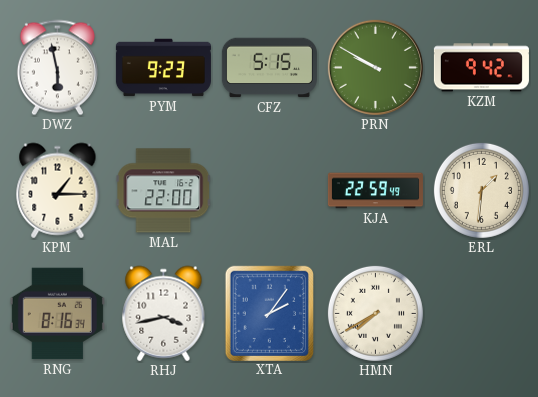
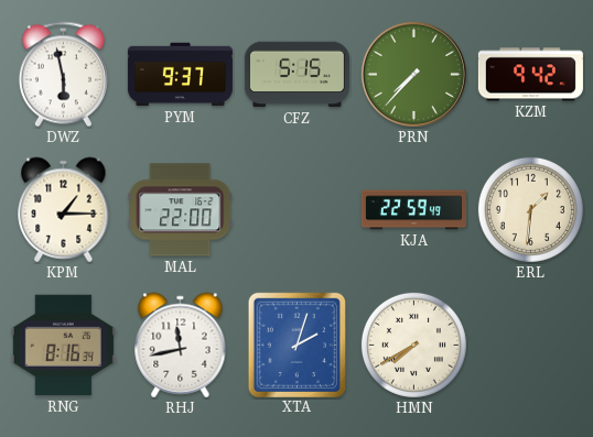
PYM: 9:23 -> 9:37 (180, 75)
PRN: 9:50 -> 7:37 (413, 74)
RHJ: 3:43 -> 11:43 (181, 346)
XTA: 2:06 -> 2:03 (296, 345)
